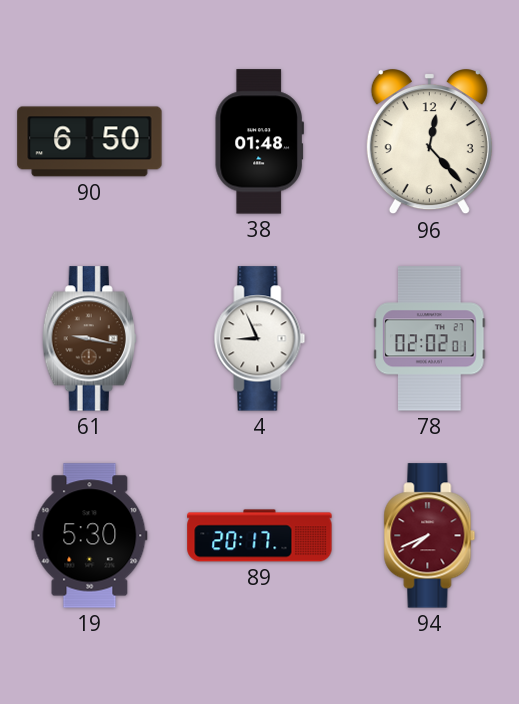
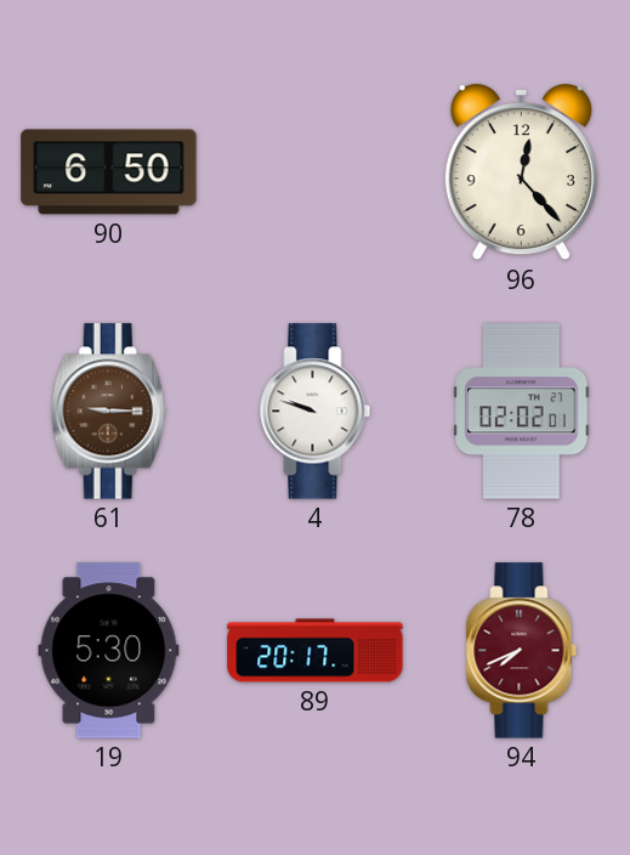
38: 01:48 -> none (259, 142)
61: 9:17 -> 9:15 (108, 412)
4: 8:56 -> 9:48 (316, 412)
